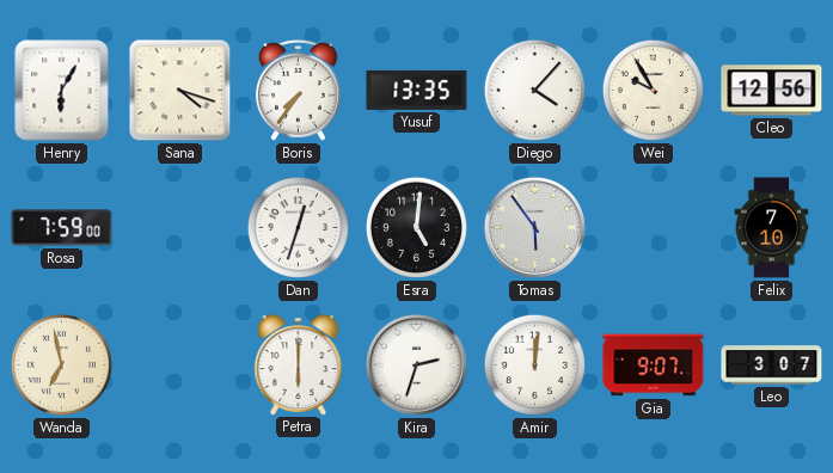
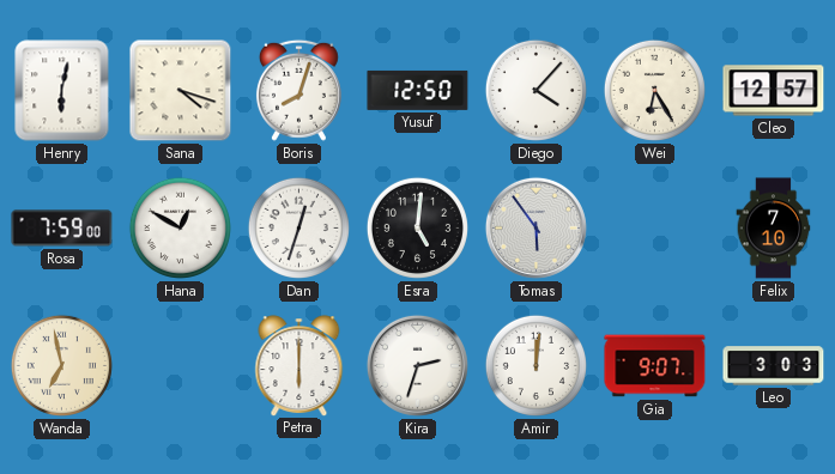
Henry: 6:05 -> 6:02 (62, 91)
Boris: 7:36 -> 8:03 (298, 90)
Yusuf: 13:35 -> 12:50 (418, 90)
Wei: 9:55 -> 6:25 (654, 90)
Cleo: 12:56 -> 12:57 (774, 91)
Hana: none -> 12:50 (180, 227)
Leo: 3:07 -> 3:03 (774, 366)
